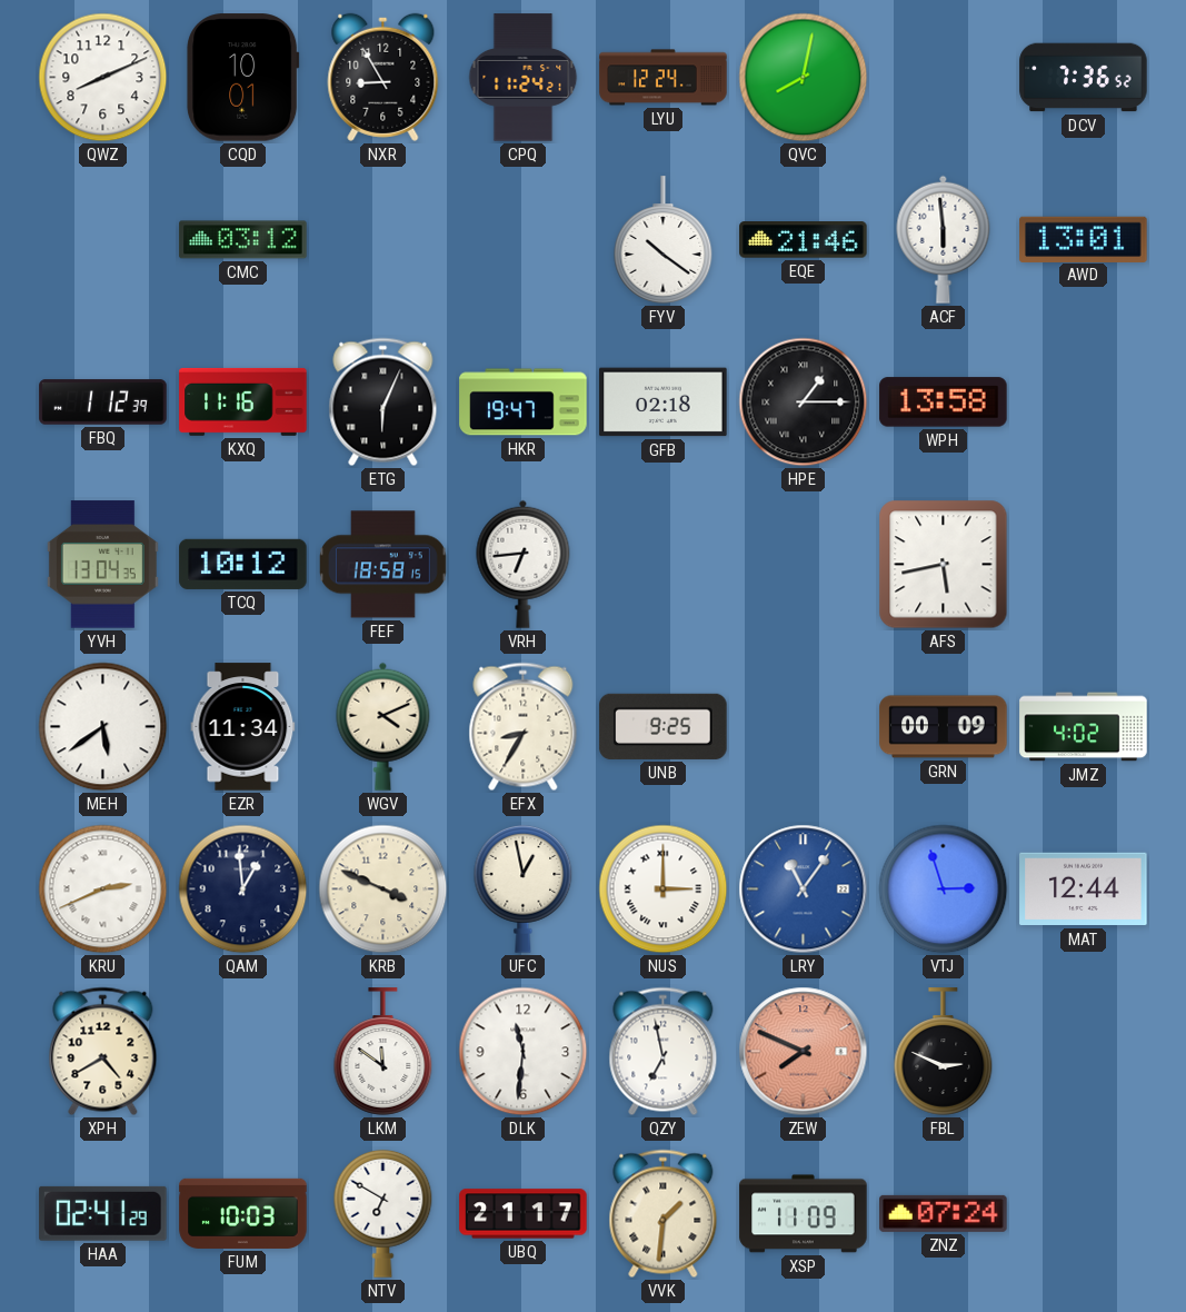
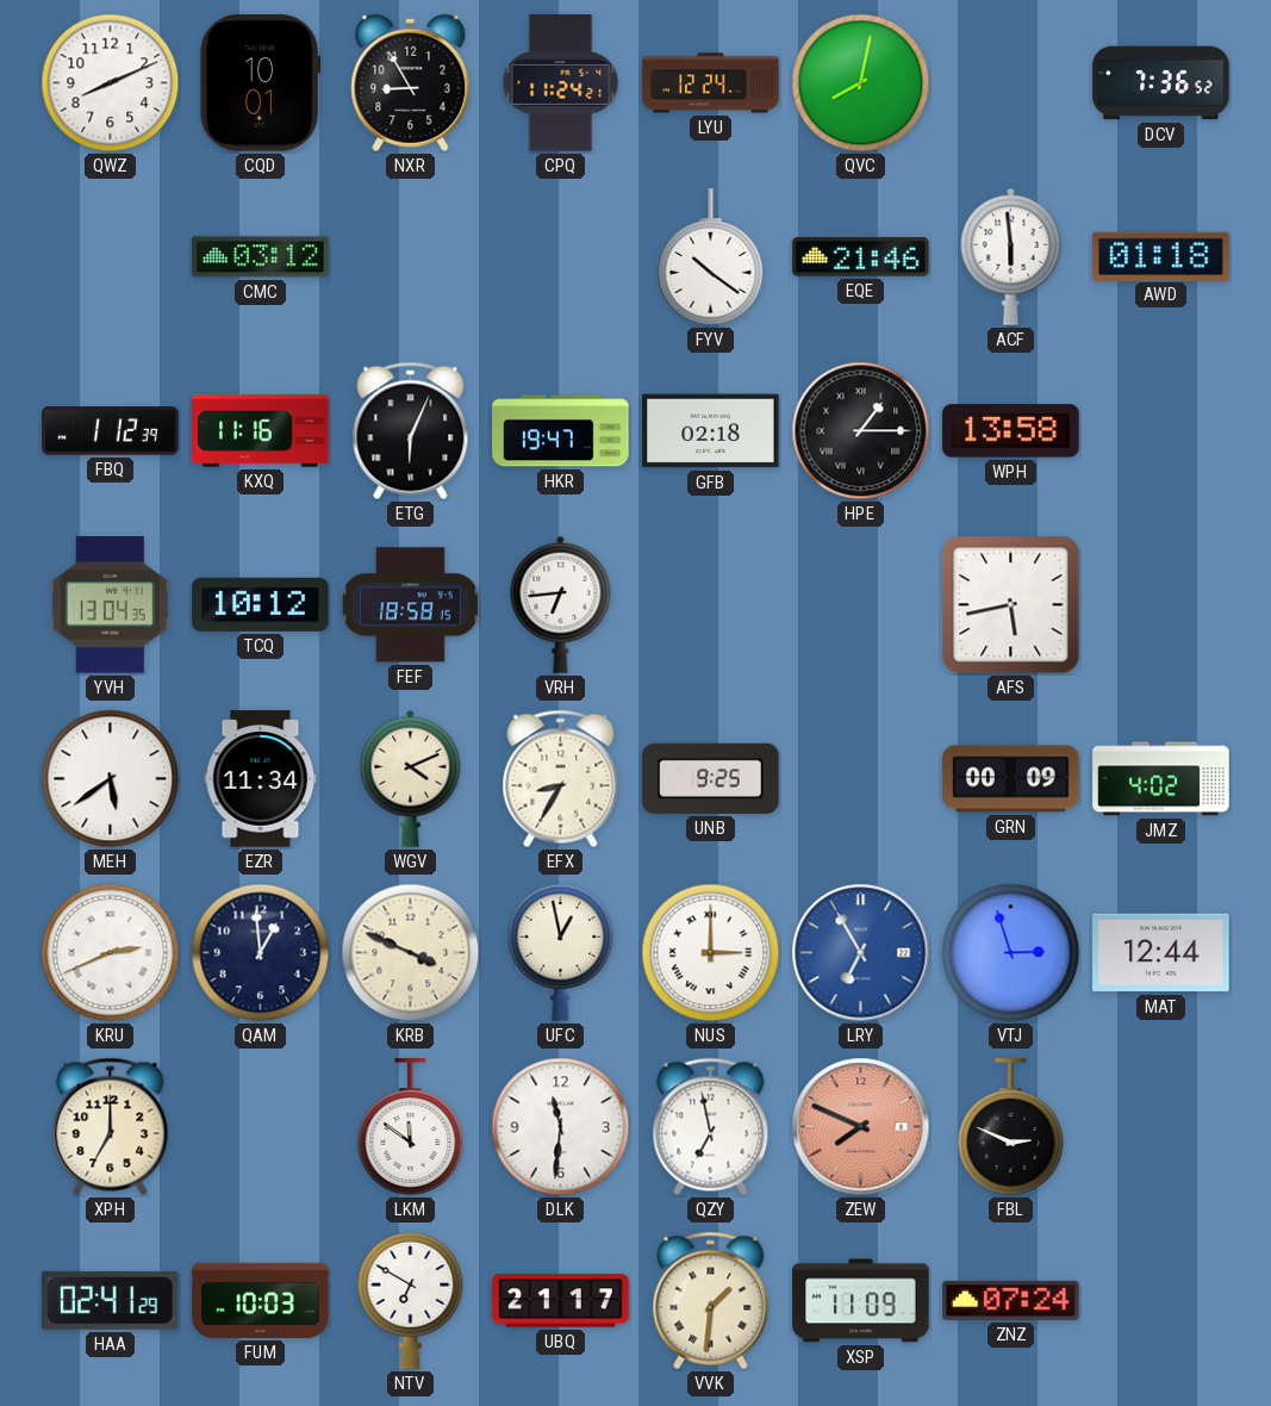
AWD: 13:01 -> 01:18 (1161, 256)
LRY: 11:06 -> 6:55 (861, 953)
XPH: 4:40 -> 7:00 (111, 1127)
